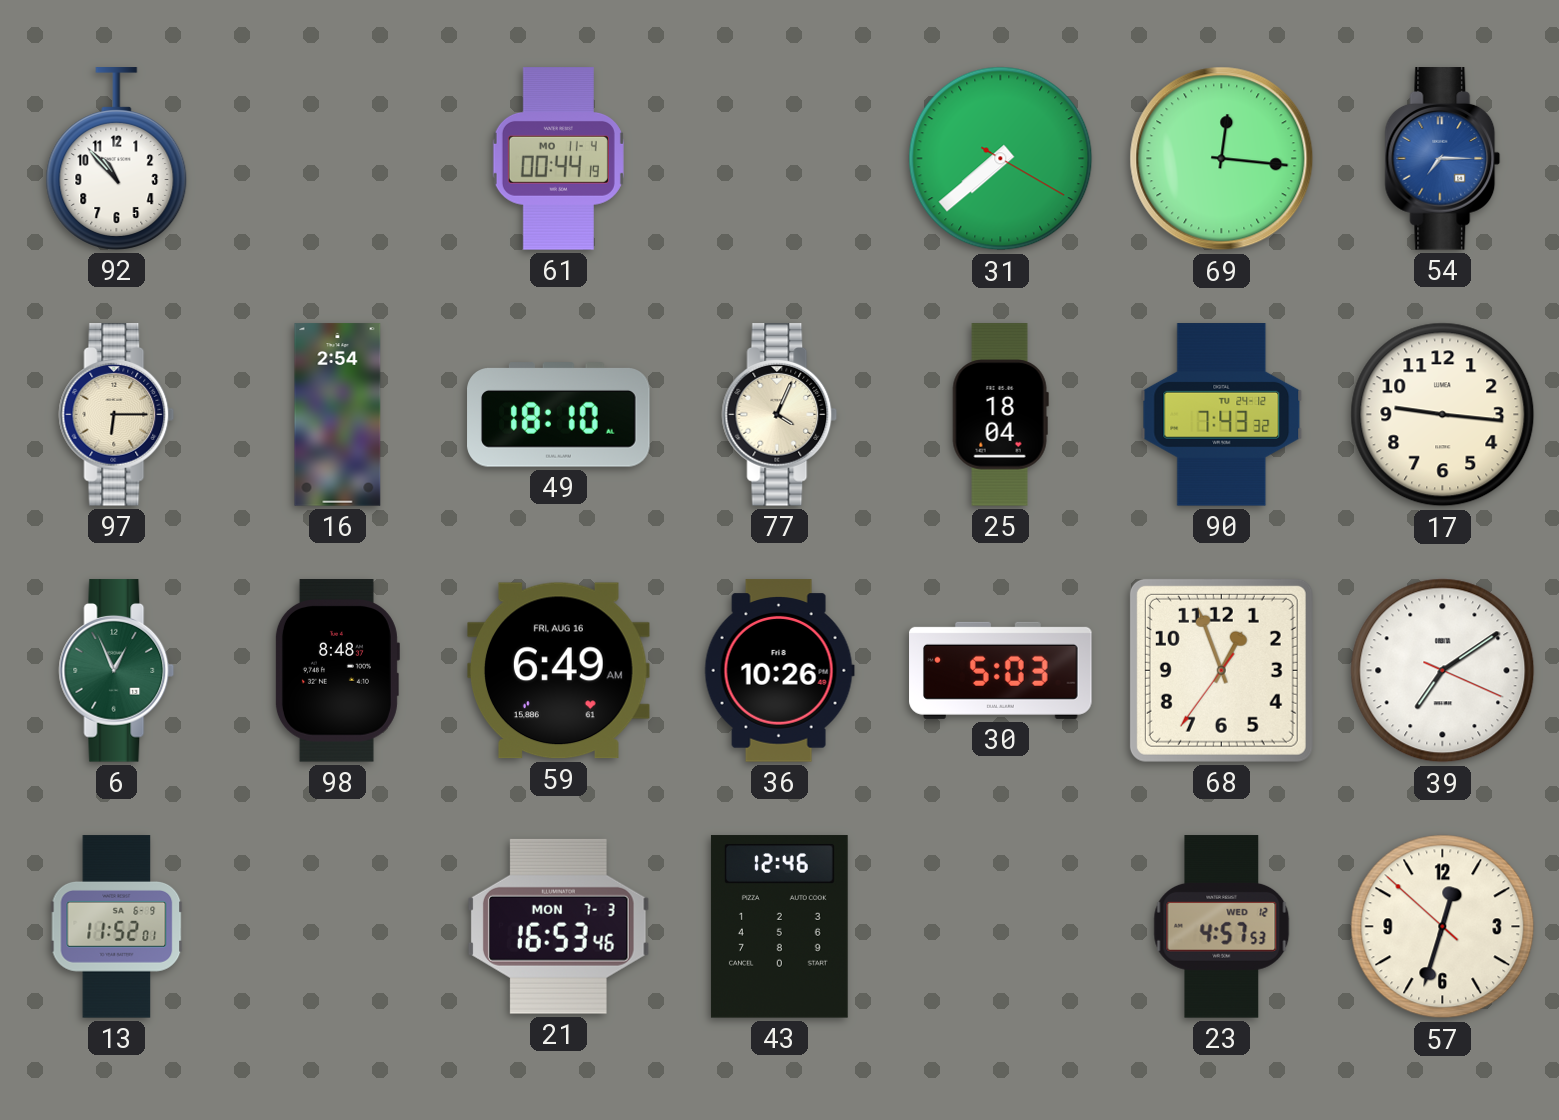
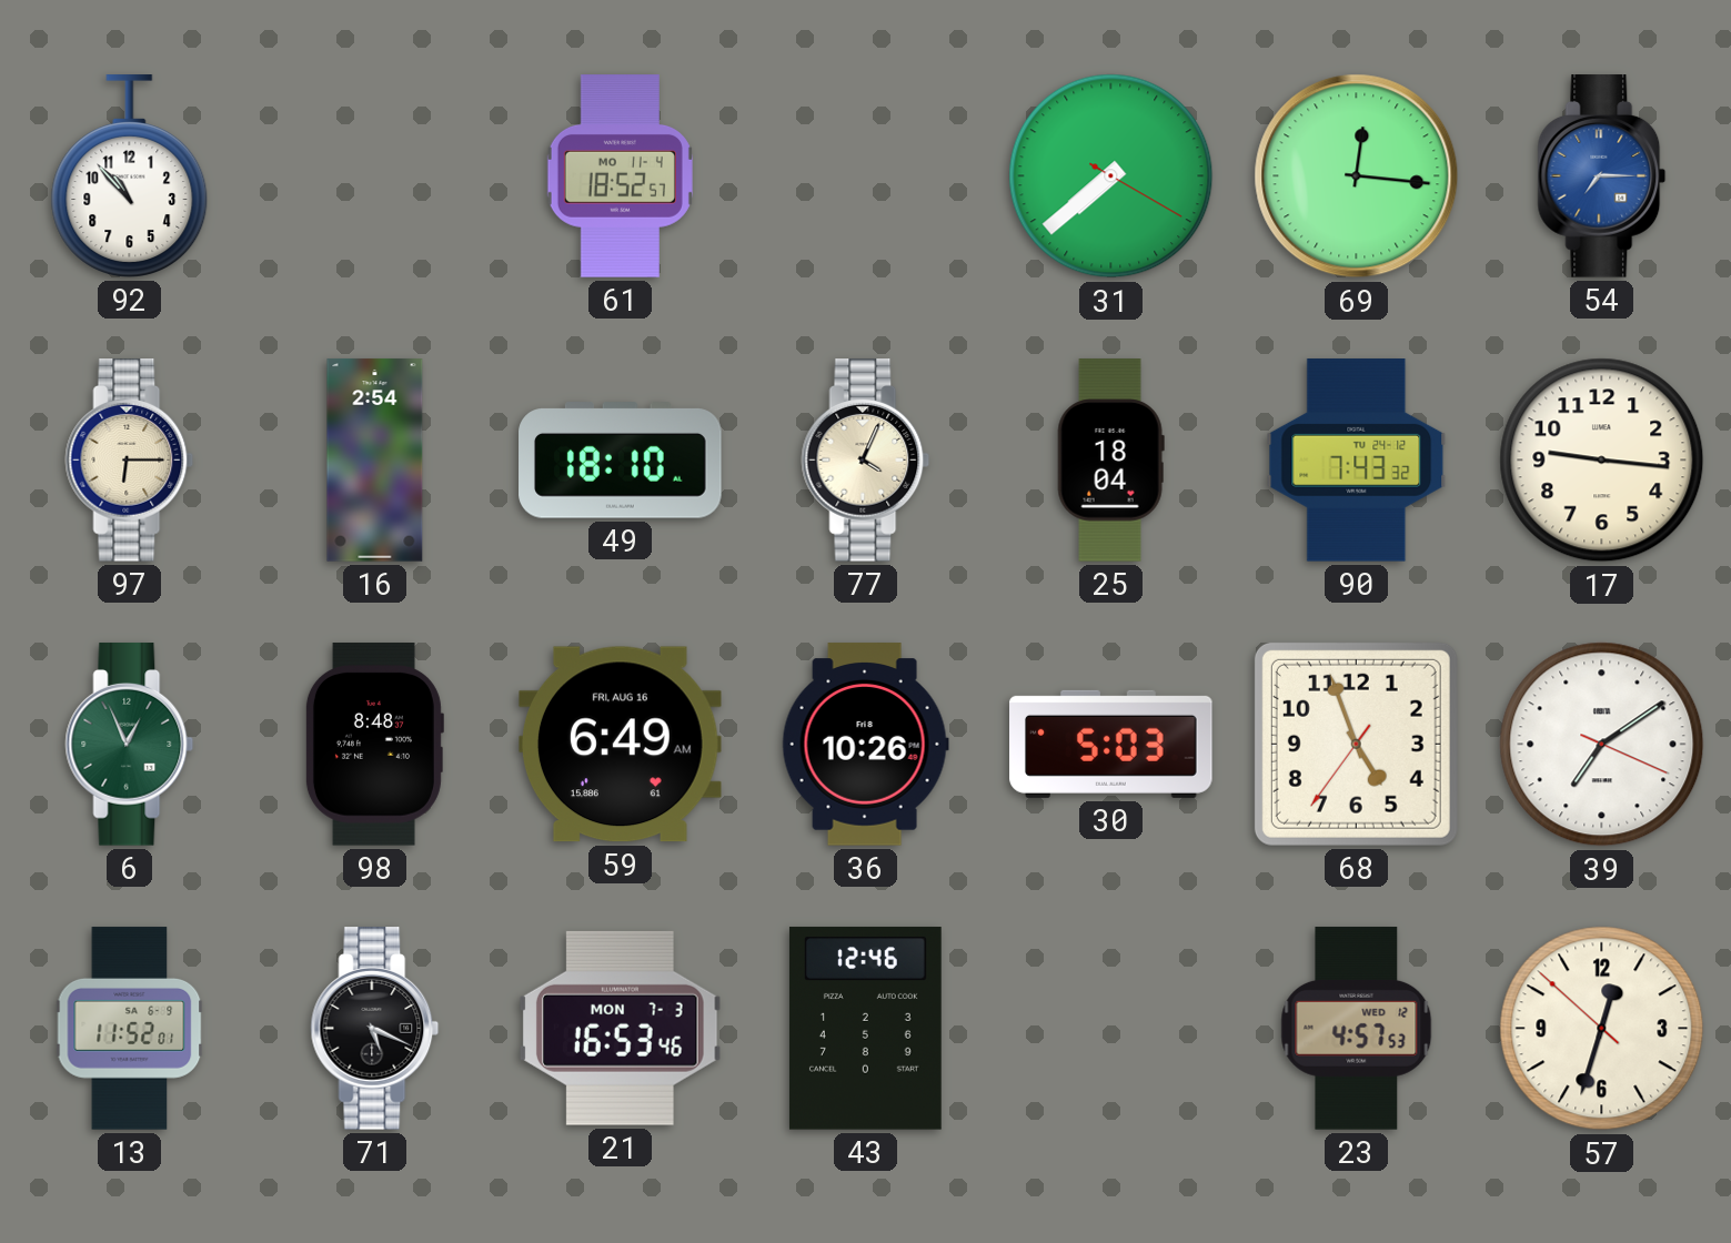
61: 00:44 -> 18:52 (620, 176)
68: 12:56 -> 4:56 (1356, 744)
71: none -> 5:19 (375, 1029)
